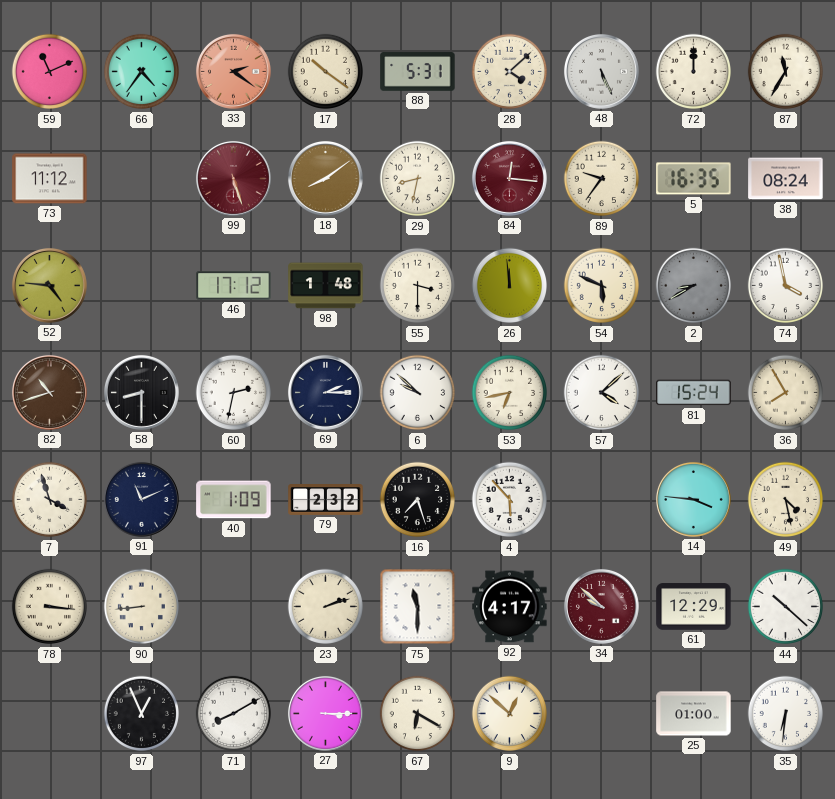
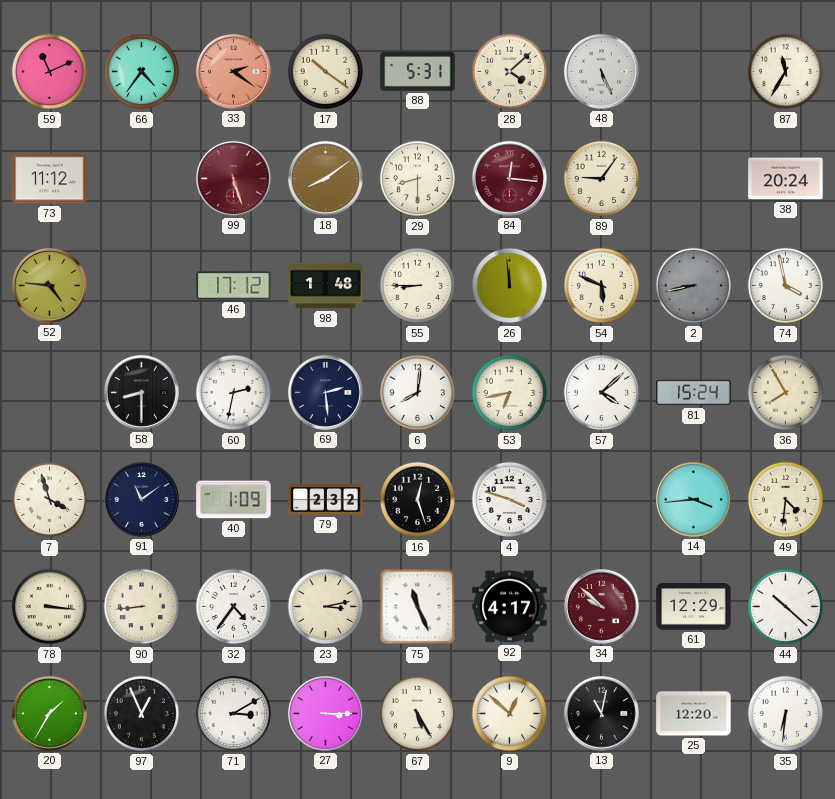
72: 12:00 -> none (694, 72)
29: 8:32 -> 8:30 (418, 179)
89: 9:36 -> 9:06 (602, 179)
5: 16:35 -> none (694, 179)
38: 08:24 -> 20:24 (786, 179)
55: 3:30 -> 8:45 (418, 286)
2: 8:40 -> 8:43 (694, 286)
82: 10:42 -> none (49, 392)
69: 2:15 -> 2:29 (325, 392)
6: 9:52 -> 8:01 (418, 393)
91: 11:11 -> 11:09 (141, 499)
16: 7:27 -> 12:27 (418, 500)
4: 5:53 -> 3:48 (510, 500)
14: 3:46 -> 3:44 (693, 499)
49: 4:28 -> 4:31 (786, 500)
32: none -> 4:36 (234, 607)
23: 2:12 -> 3:13 (326, 607)
75: 11:30 -> 11:26 (418, 607)
20: none -> 1:35 (49, 713)
71: 8:10 -> 3:10 (234, 714)
67: 6:20 -> 5:25 (418, 714)
13: none -> 11:02 (601, 713)
25: 01:00 -> 12:20 (694, 714)
